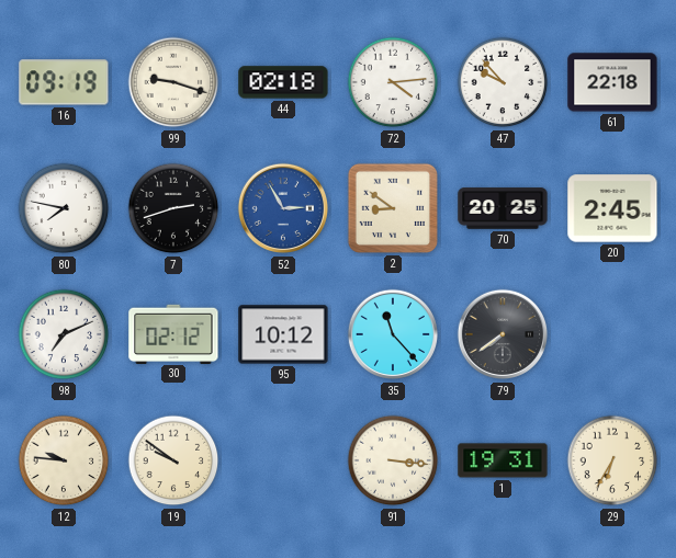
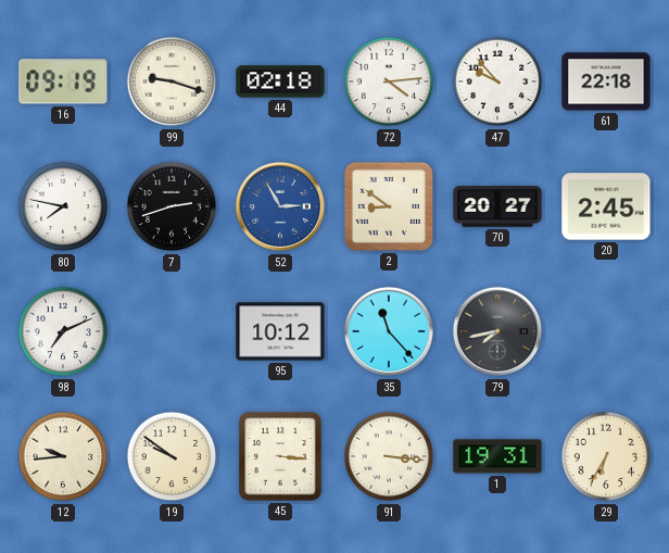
70: 20:25 -> 20:27 (497, 206)
30: 02:12 -> none (173, 333)
79: 7:39 -> 7:43 (497, 331)
12: 9:46 -> 9:44 (63, 456)
45: none -> 3:16 (280, 456)
